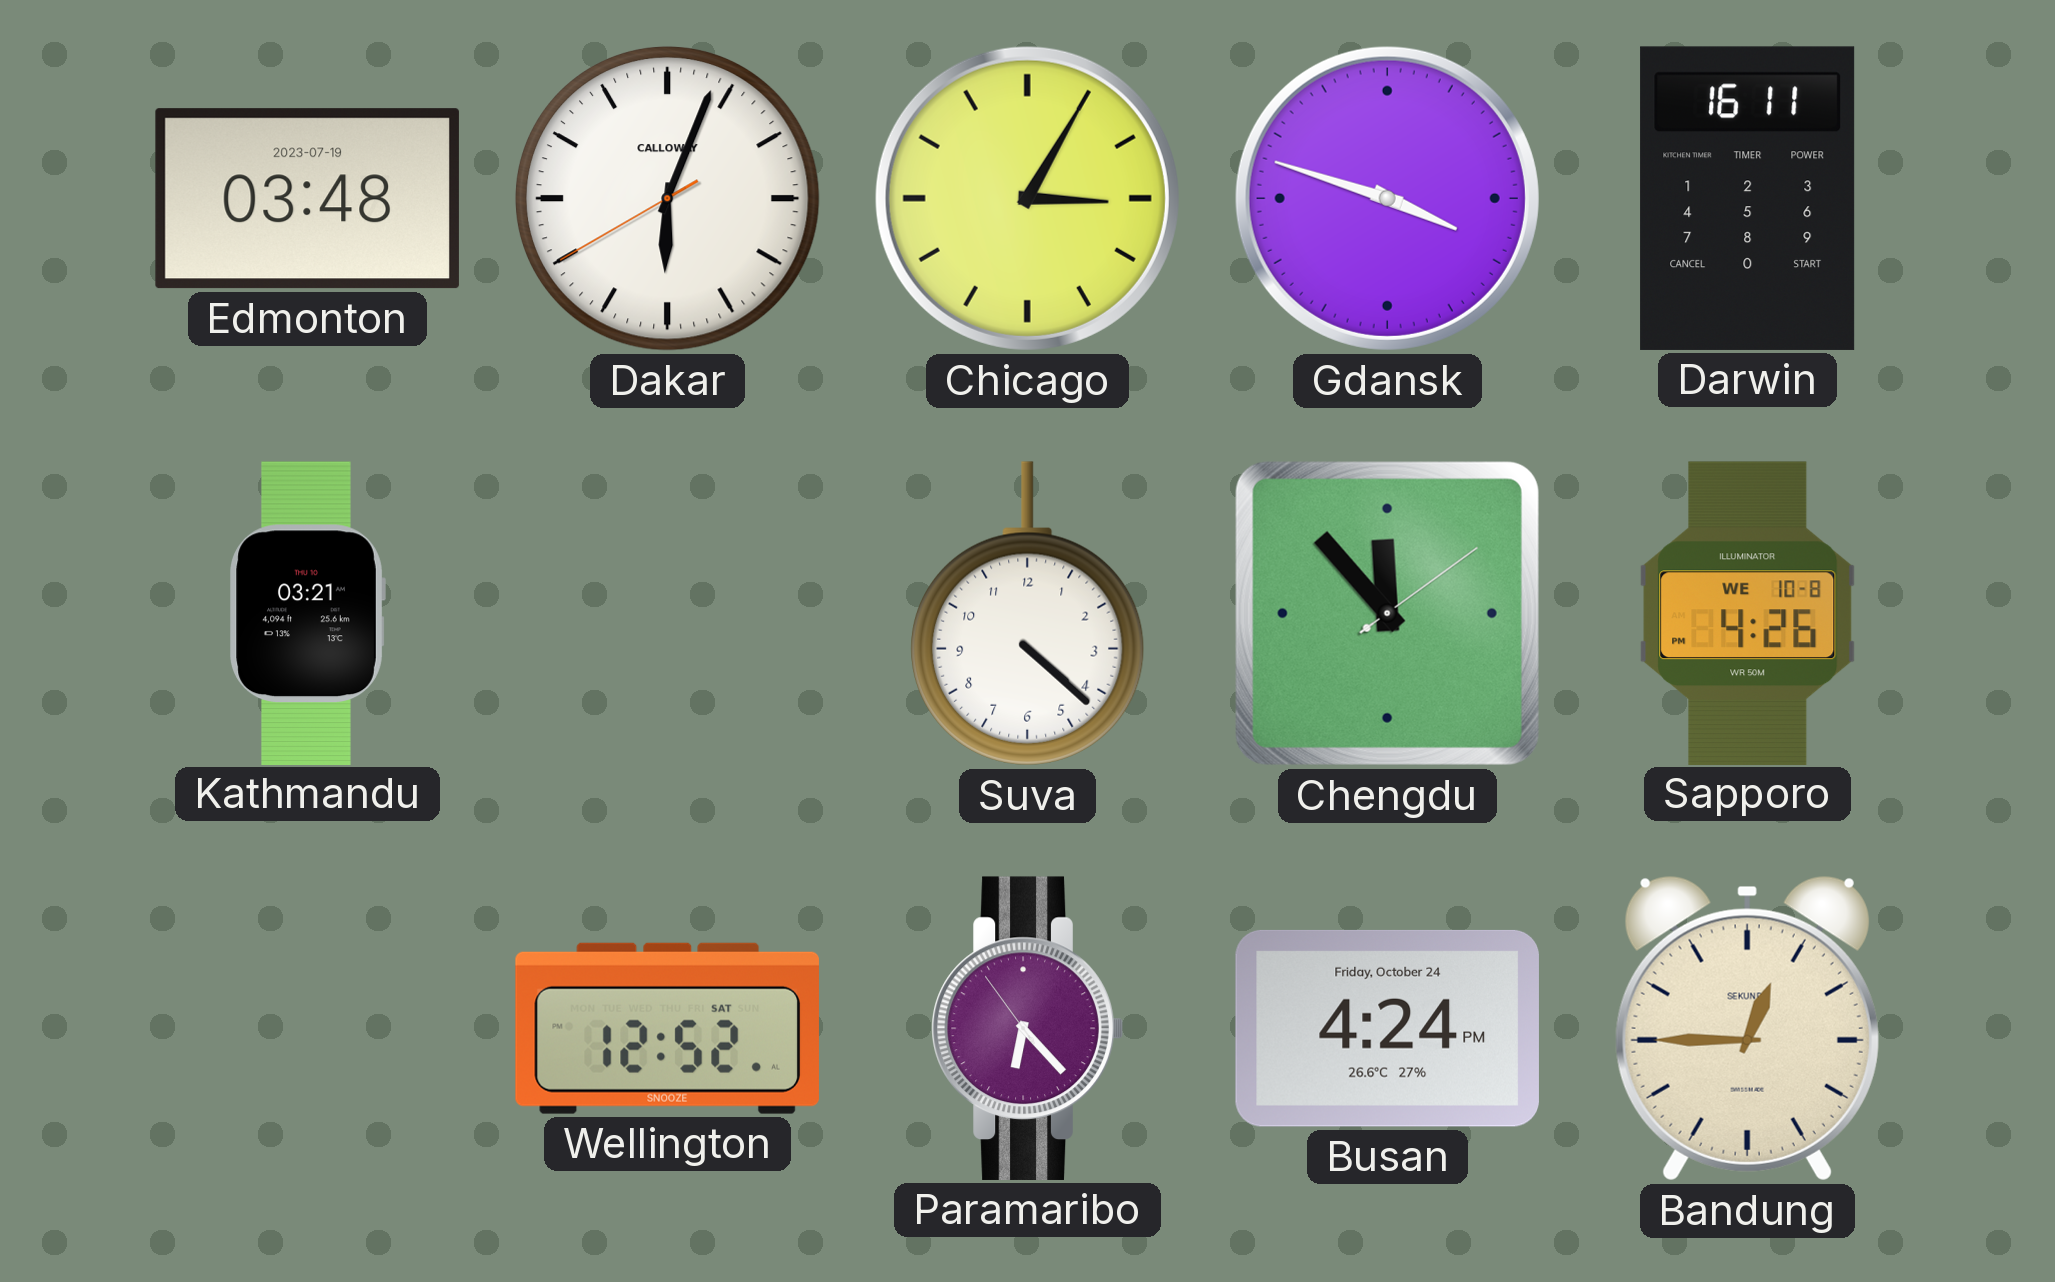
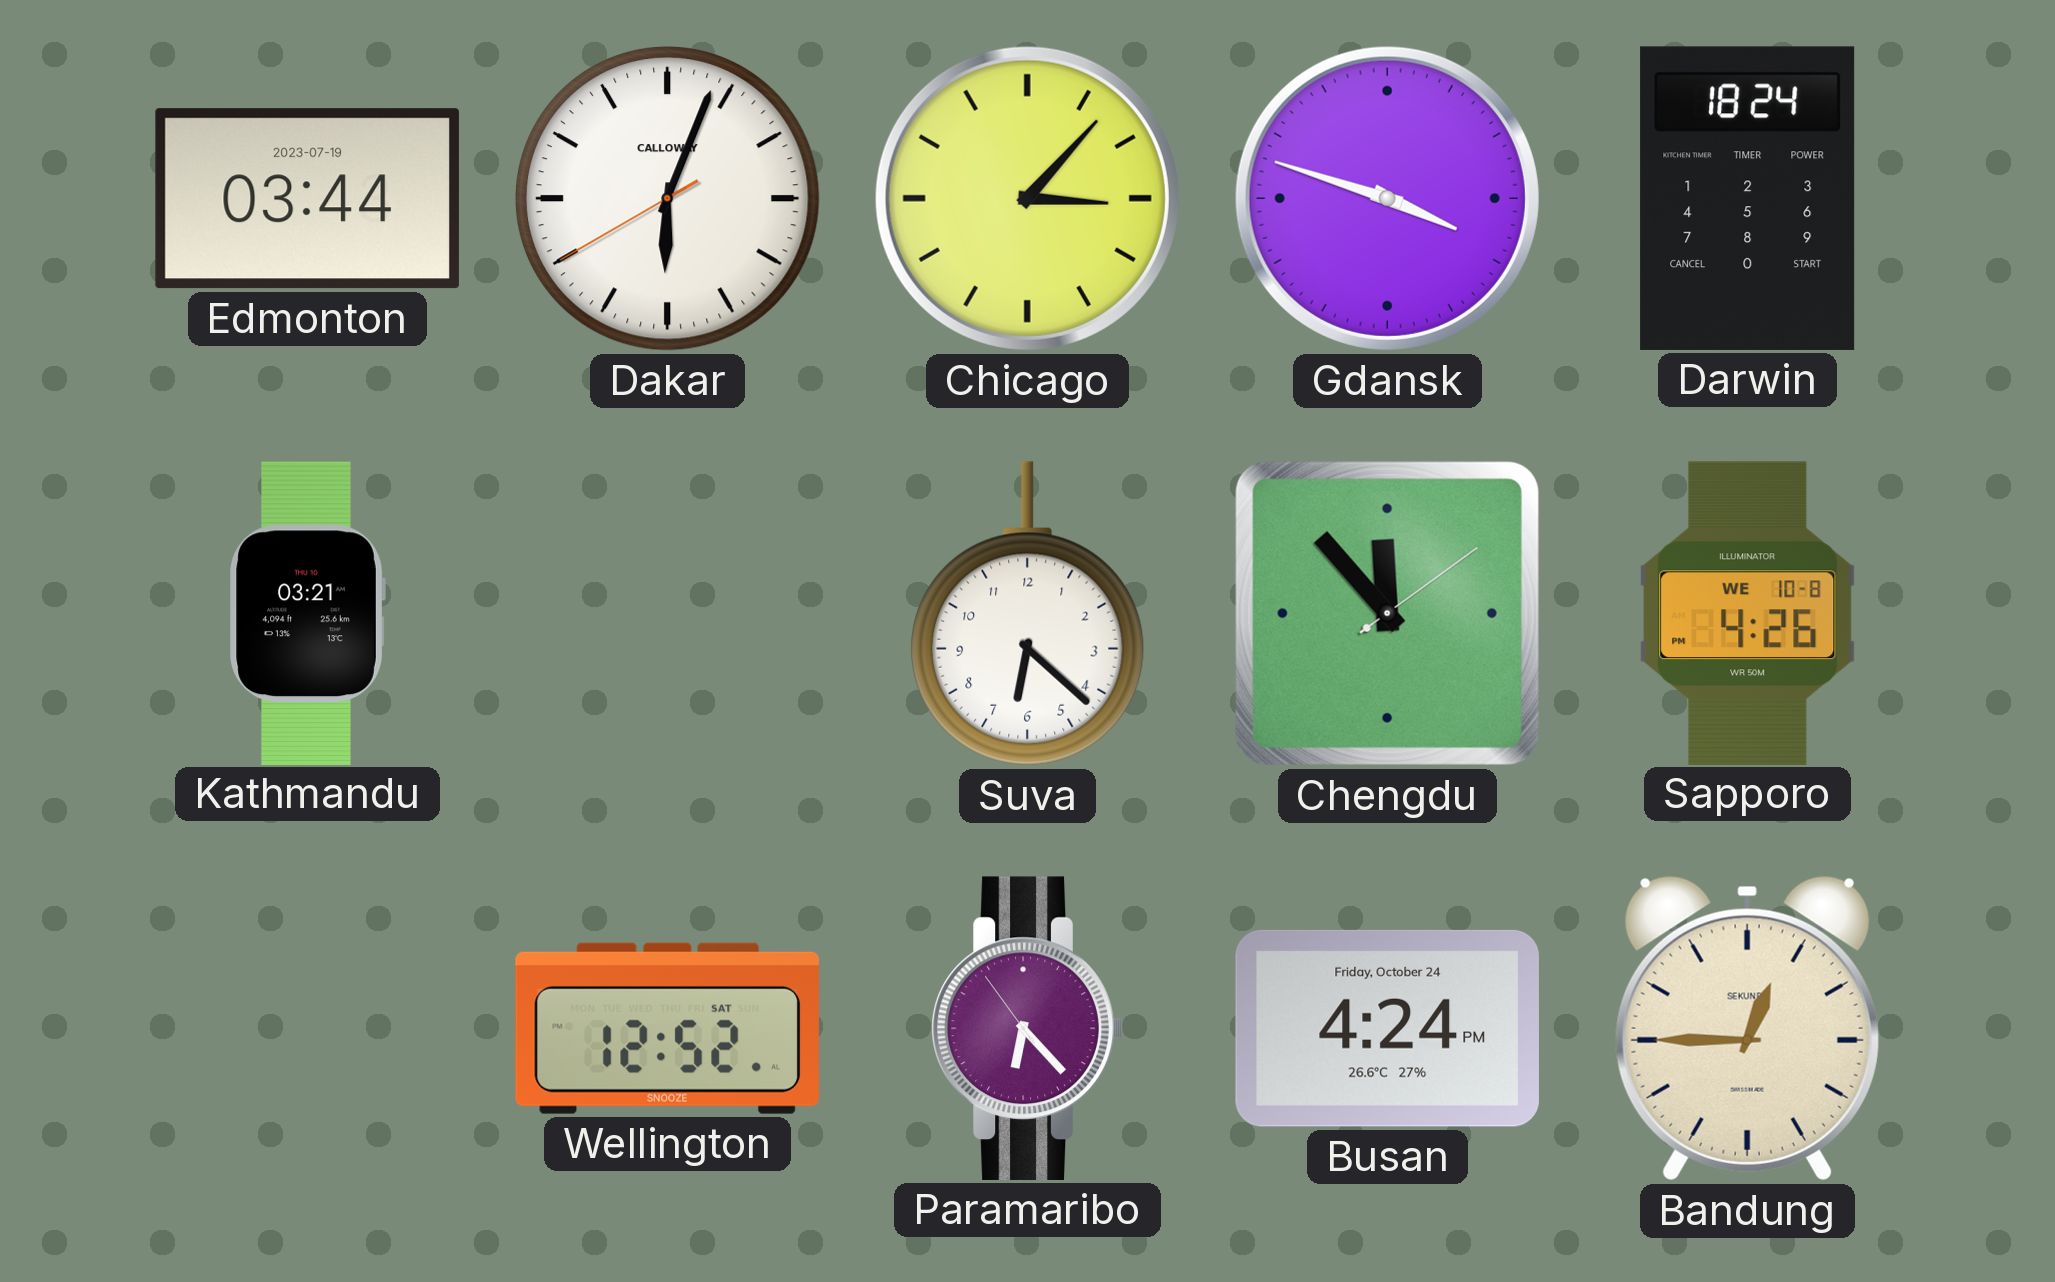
Edmonton: 03:48 -> 03:44 (307, 199)
Chicago: 3:05 -> 3:07 (1027, 198)
Darwin: 16:11 -> 18:24 (1748, 198)
Suva: 4:22 -> 6:22 (1028, 614)
